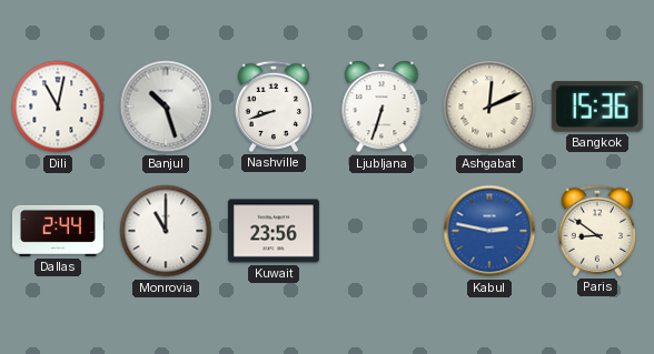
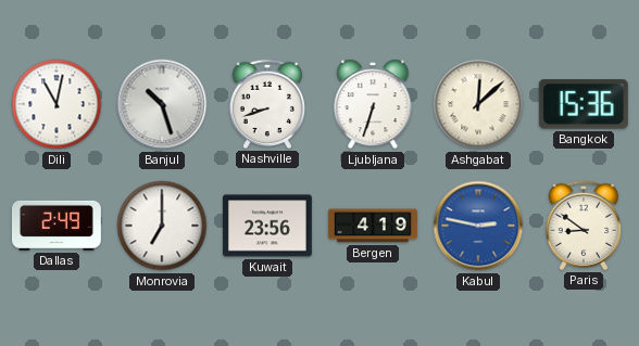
Ashgabat: 12:11 -> 12:08 (478, 104)
Dallas: 2:44 -> 2:49 (57, 226)
Monrovia: 11:00 -> 7:00 (162, 226)
Bergen: none -> 4:19 (373, 226)
